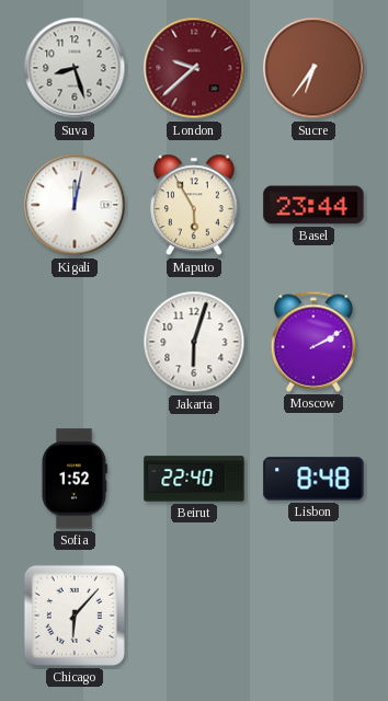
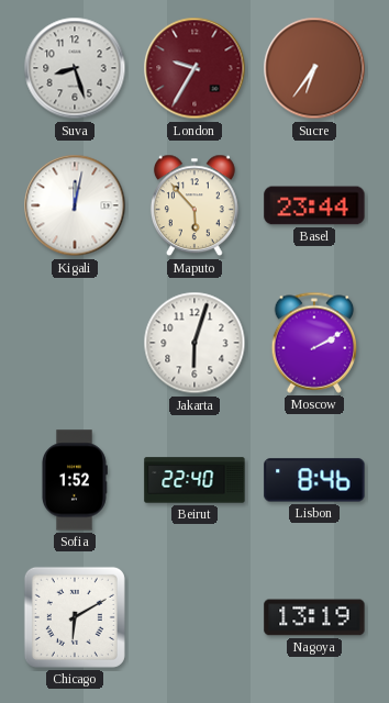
London: 9:38 -> 9:35 (194, 68)
Maputo: 5:55 -> 5:53 (194, 205)
Lisbon: 8:48 -> 8:46 (314, 480)
Chicago: 6:07 -> 6:10 (75, 617)
Nagoya: none -> 13:19 (314, 617)
